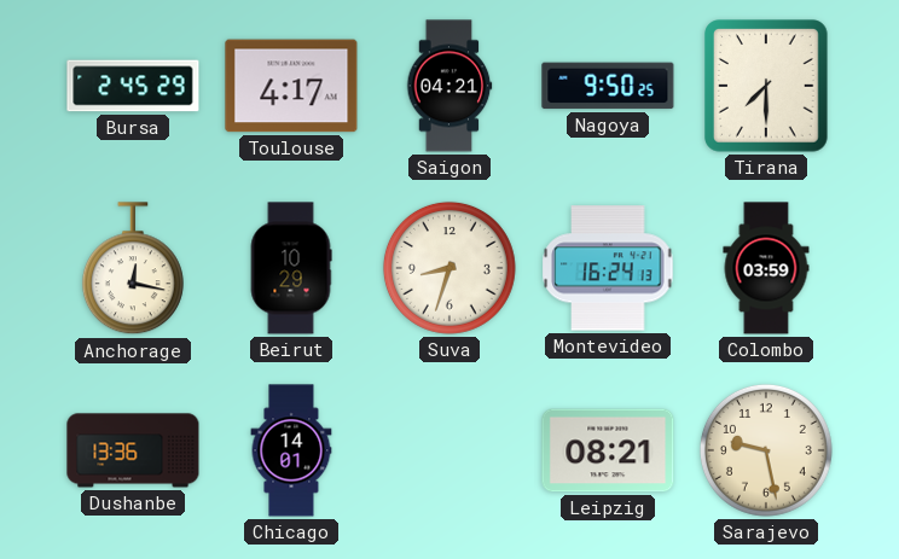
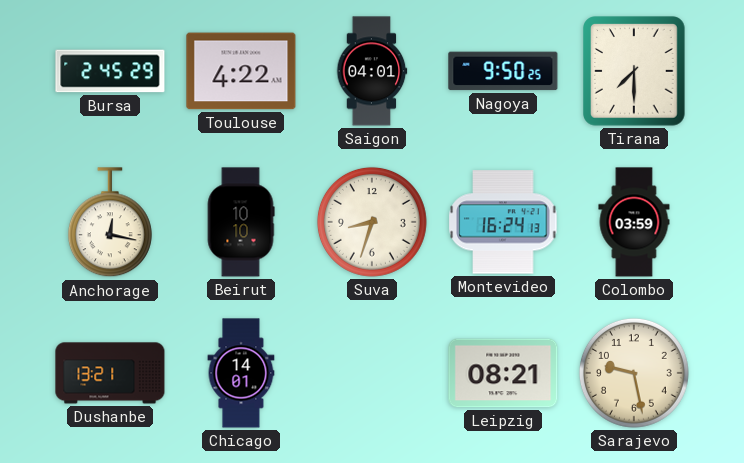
Toulouse: 4:17 -> 4:22 (241, 71)
Saigon: 04:21 -> 04:01 (372, 71)
Beirut: 10:29 -> 10:10 (241, 222)
Dushanbe: 13:36 -> 13:21 (110, 373)
